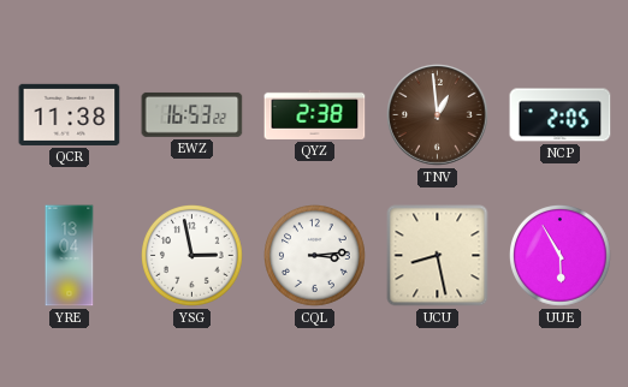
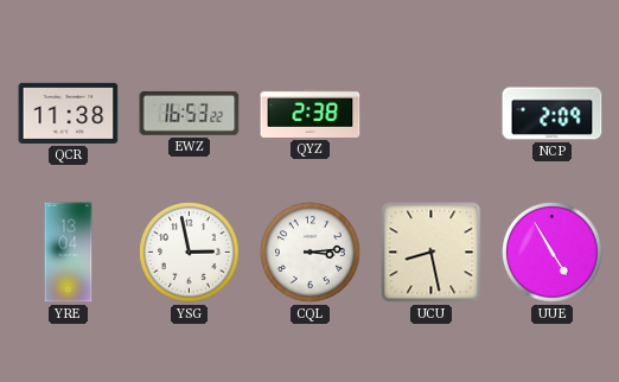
TNV: 12:59 -> none (438, 115)
NCP: 2:05 -> 2:09 (553, 114)
UUE: 5:55 -> 4:55 (553, 253)
